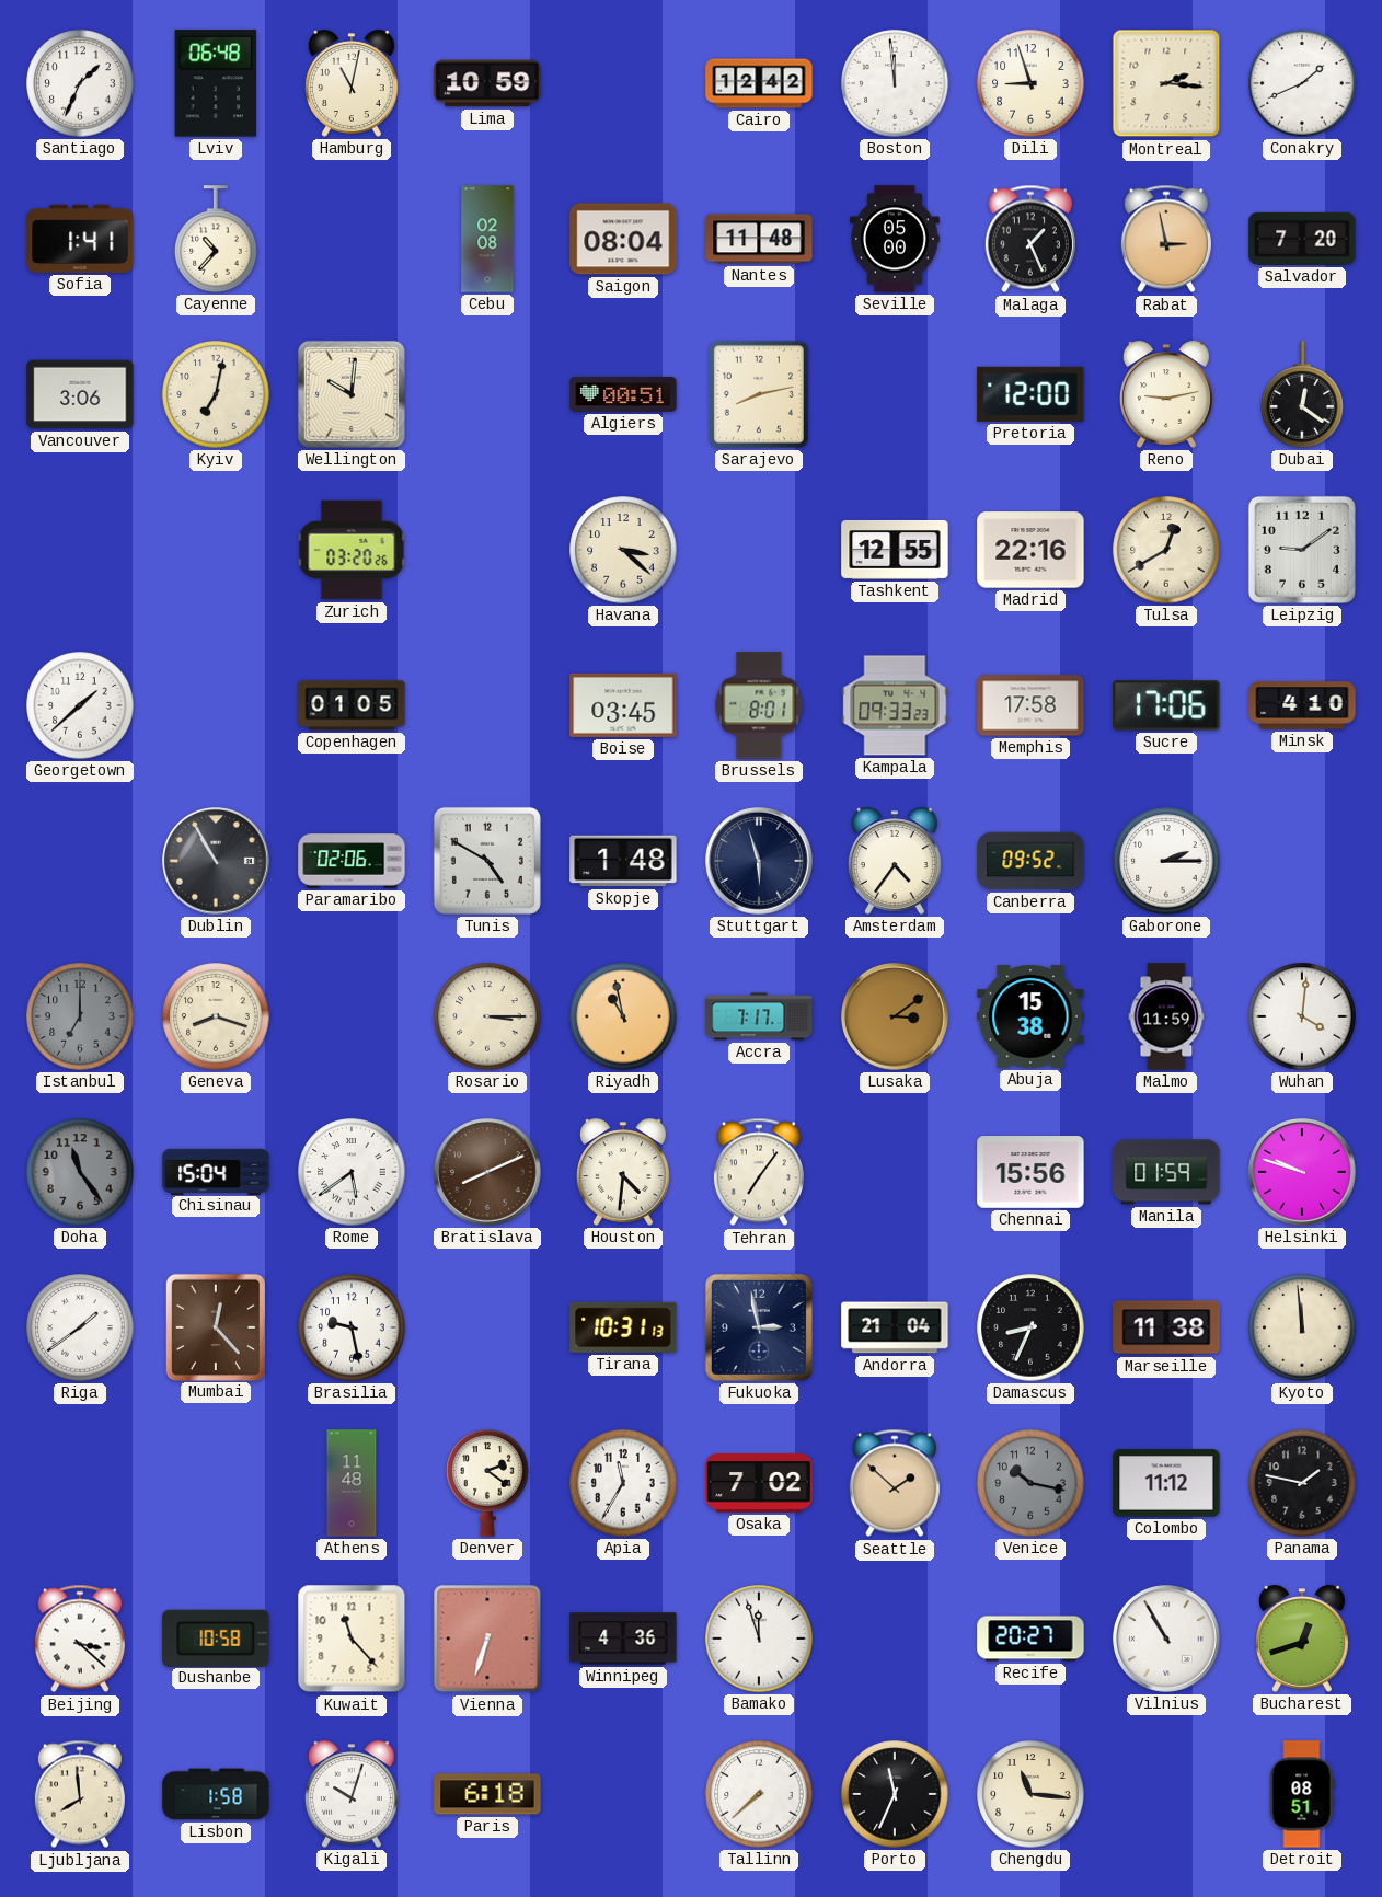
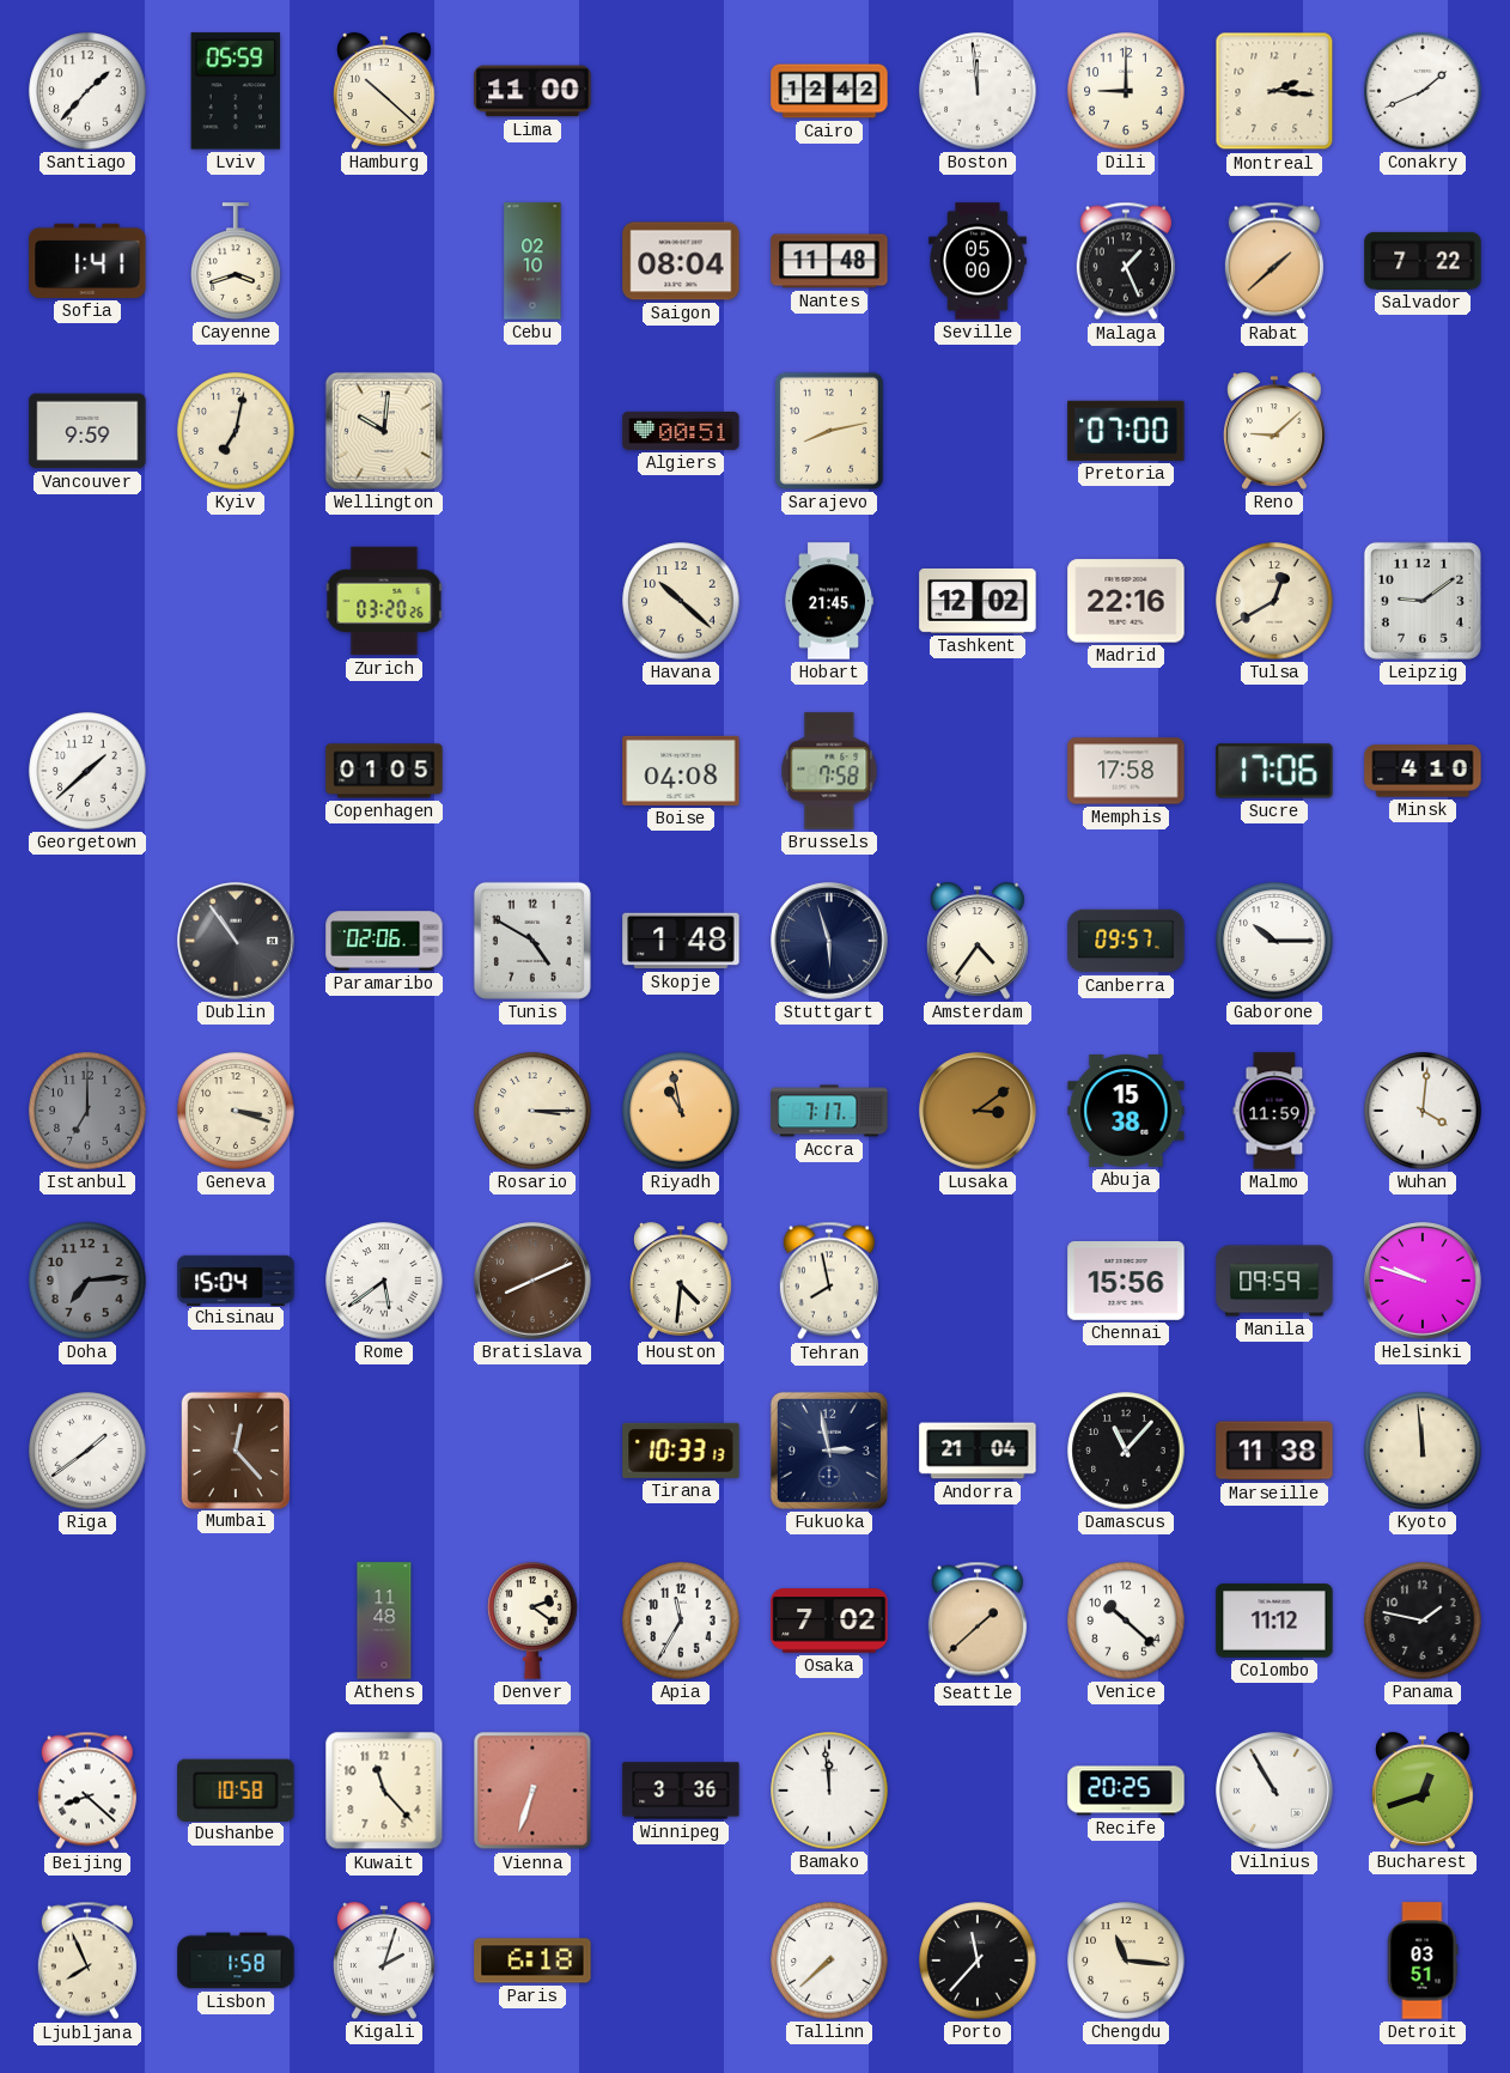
Santiago: 1:34 -> 1:37 (87, 91)
Lviv: 06:48 -> 05:59 (236, 91)
Hamburg: 11:02 -> 10:22 (385, 91)
Lima: 10:59 -> 11:00 (532, 91)
Dili: 8:57 -> 9:00 (1126, 91)
Cayenne: 10:37 -> 3:42 (236, 261)
Cebu: 02:08 -> 02:10 (532, 261)
Rabat: 2:58 -> 1:38 (1274, 261)
Salvador: 7:20 -> 7:22 (1423, 261)
Vancouver: 3:06 -> 9:59 (87, 431)
Pretoria: 12:00 -> 07:00 (1126, 431)
Reno: 9:13 -> 9:08 (1275, 431)
Dubai: 12:21 -> none (1302, 394)
Havana: 3:22 -> 10:22 (681, 601)
Hobart: none -> 21:45 (829, 601)
Tashkent: 12:55 -> 12:02 (978, 601)
Boise: 03:45 -> 04:08 (681, 771)
Brussels: 8:01 -> 7:58 (829, 771)
Kampala: 09:33 -> none (895, 705)
Dublin: 10:55 -> 10:54 (236, 941)
Canberra: 09:52 -> 09:57 (1126, 941)
Gaborone: 2:15 -> 10:15 (1274, 941)
Geneva: 8:18 -> 3:18 (236, 1111)
Doha: 11:24 -> 7:14 (87, 1281)
Tehran: 7:06 -> 7:58 (829, 1281)
Manila: 01:59 -> 09:59 (1274, 1281)
Brasilia: 9:28 -> none (352, 1327)
Tirana: 10:31 -> 10:33 (681, 1451)
Damascus: 8:34 -> 11:07 (1126, 1451)
Seattle: 1:52 -> 1:38 (978, 1621)
Venice: 10:17 -> 10:22 (1126, 1621)
Venice dial: grey -> white (1126, 1621)
Beijing: 3:22 -> 8:22 (87, 1791)
Winnipeg: 4:36 -> 3:36 (681, 1791)
Bamako: 11:57 -> 11:59 (829, 1791)
Recife: 20:27 -> 20:25 (1126, 1791)
Ljubljana: 7:59 -> 7:56 (87, 1960)
Kigali: 10:03 -> 2:03 (385, 1960)
Porto: 11:34 -> 11:37 (978, 1960)
Detroit: 08:51 -> 03:51 (1423, 1960)
